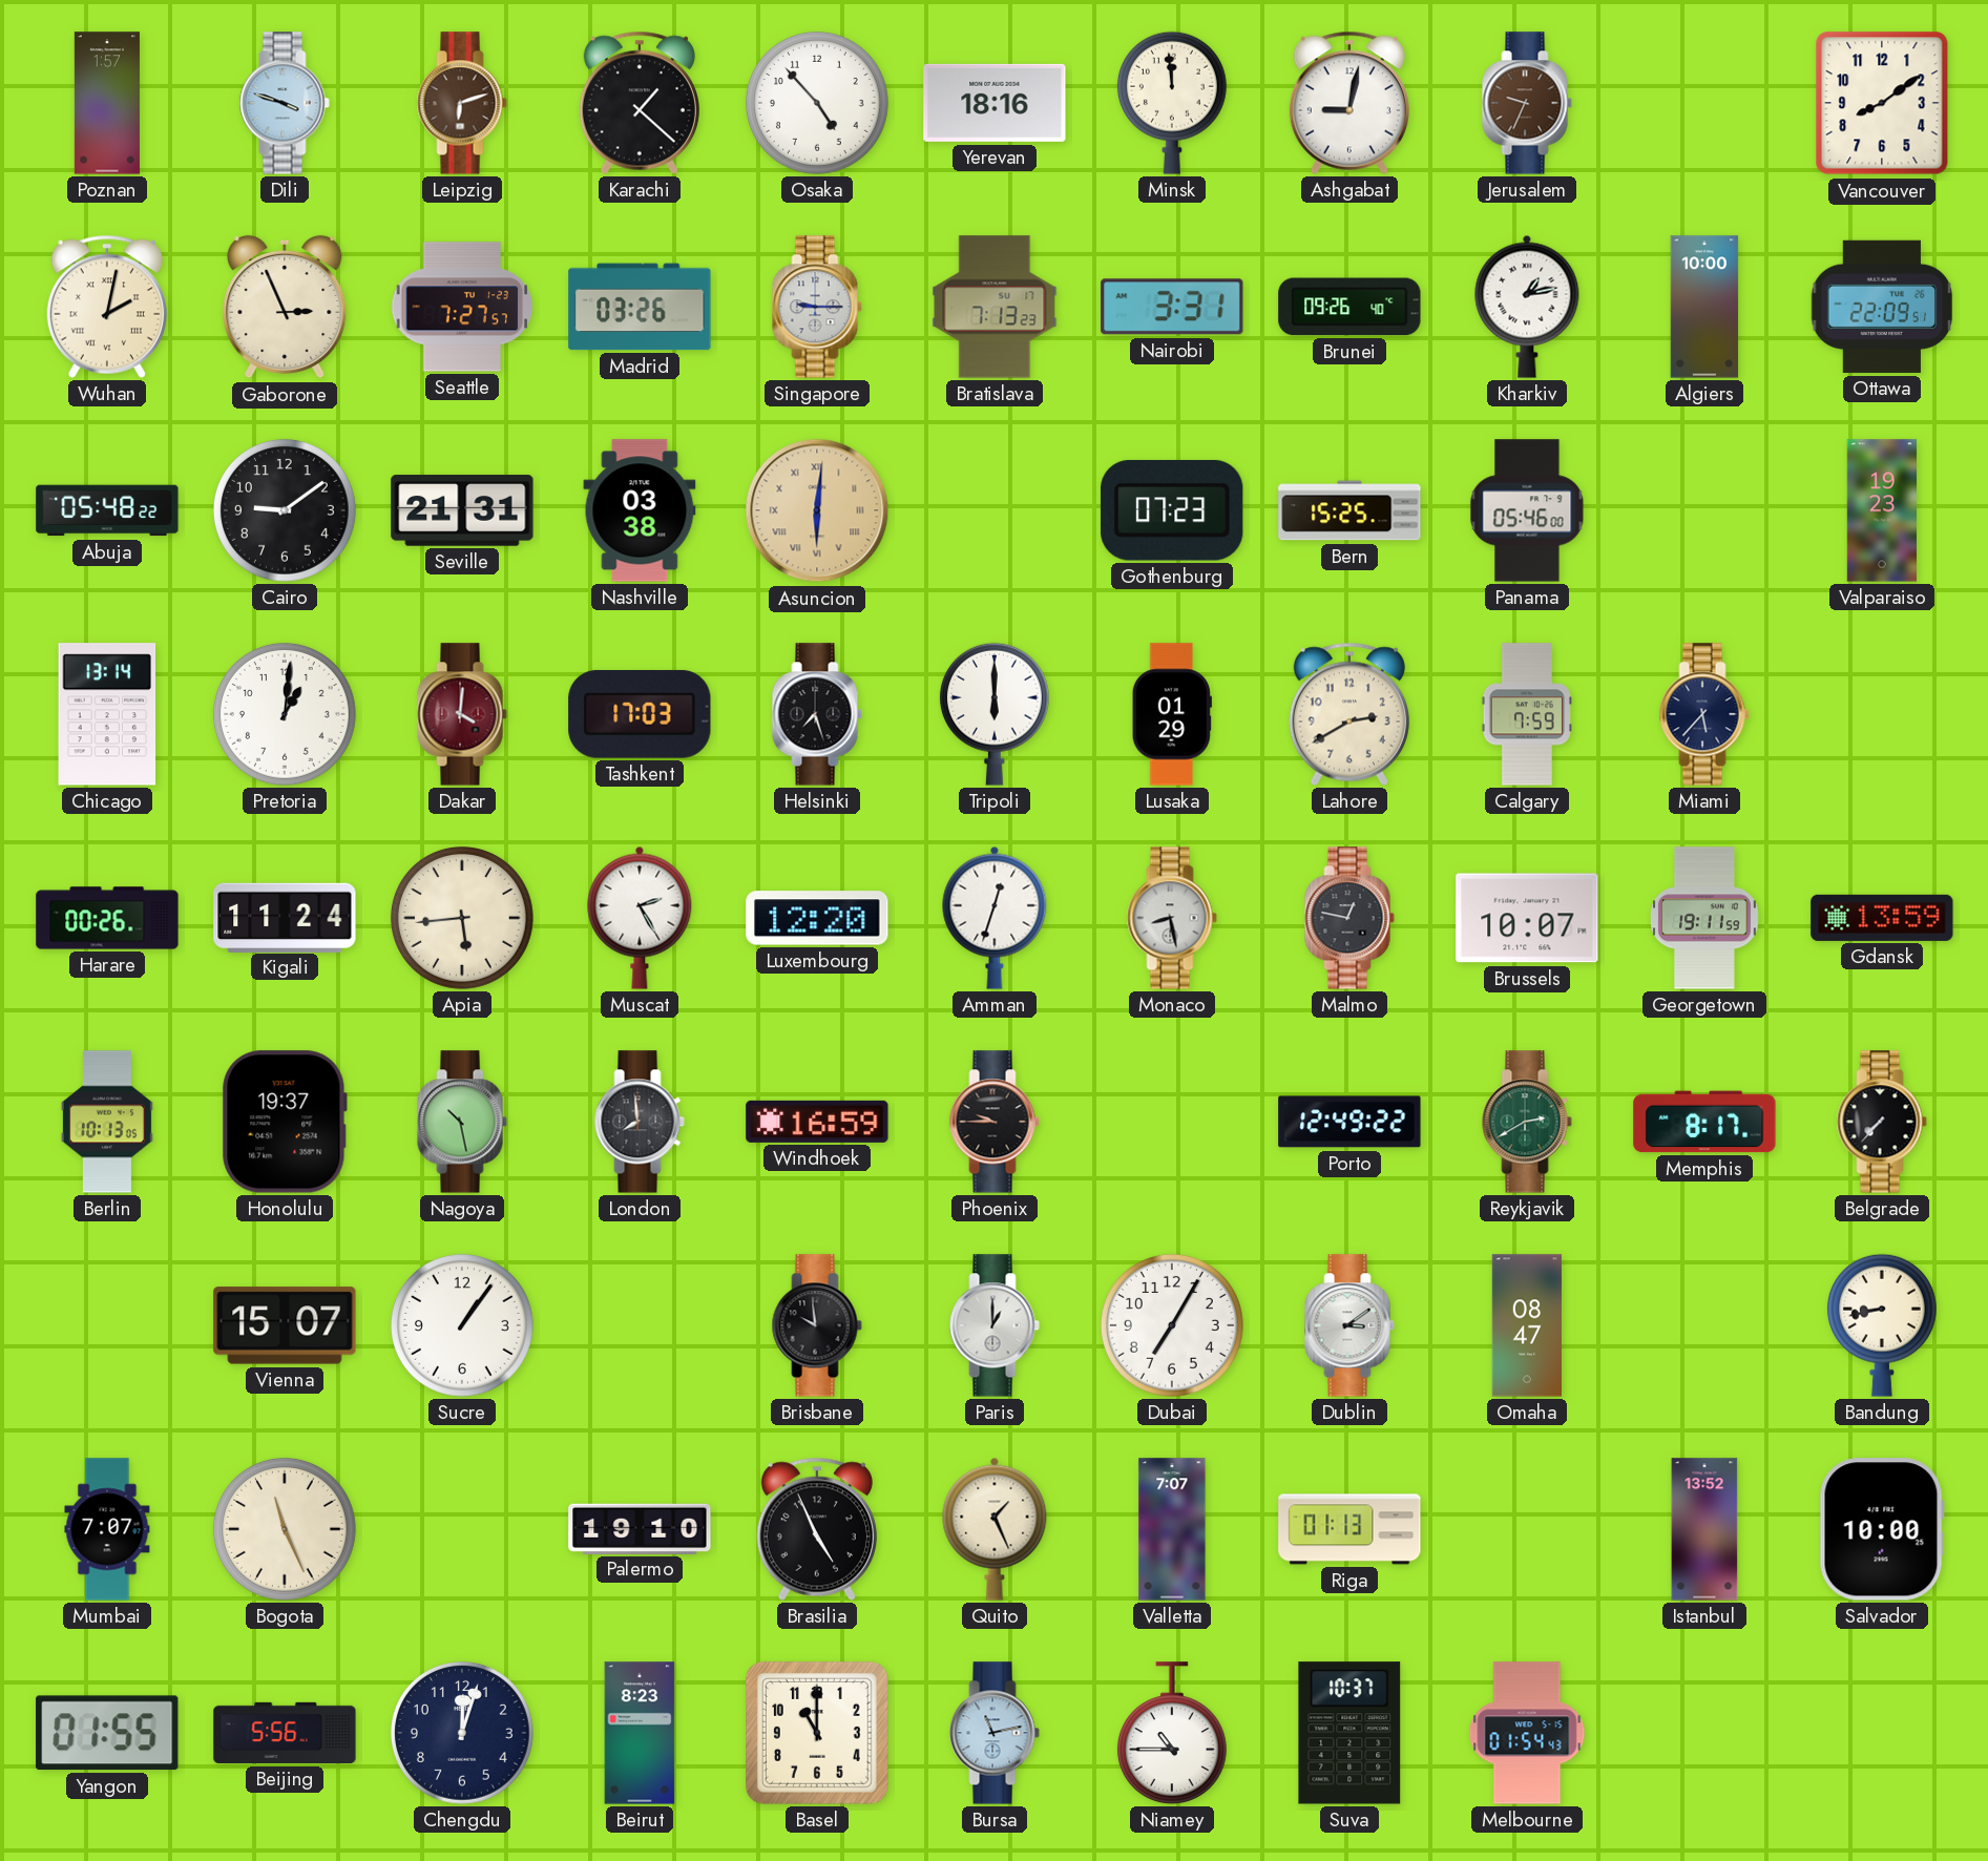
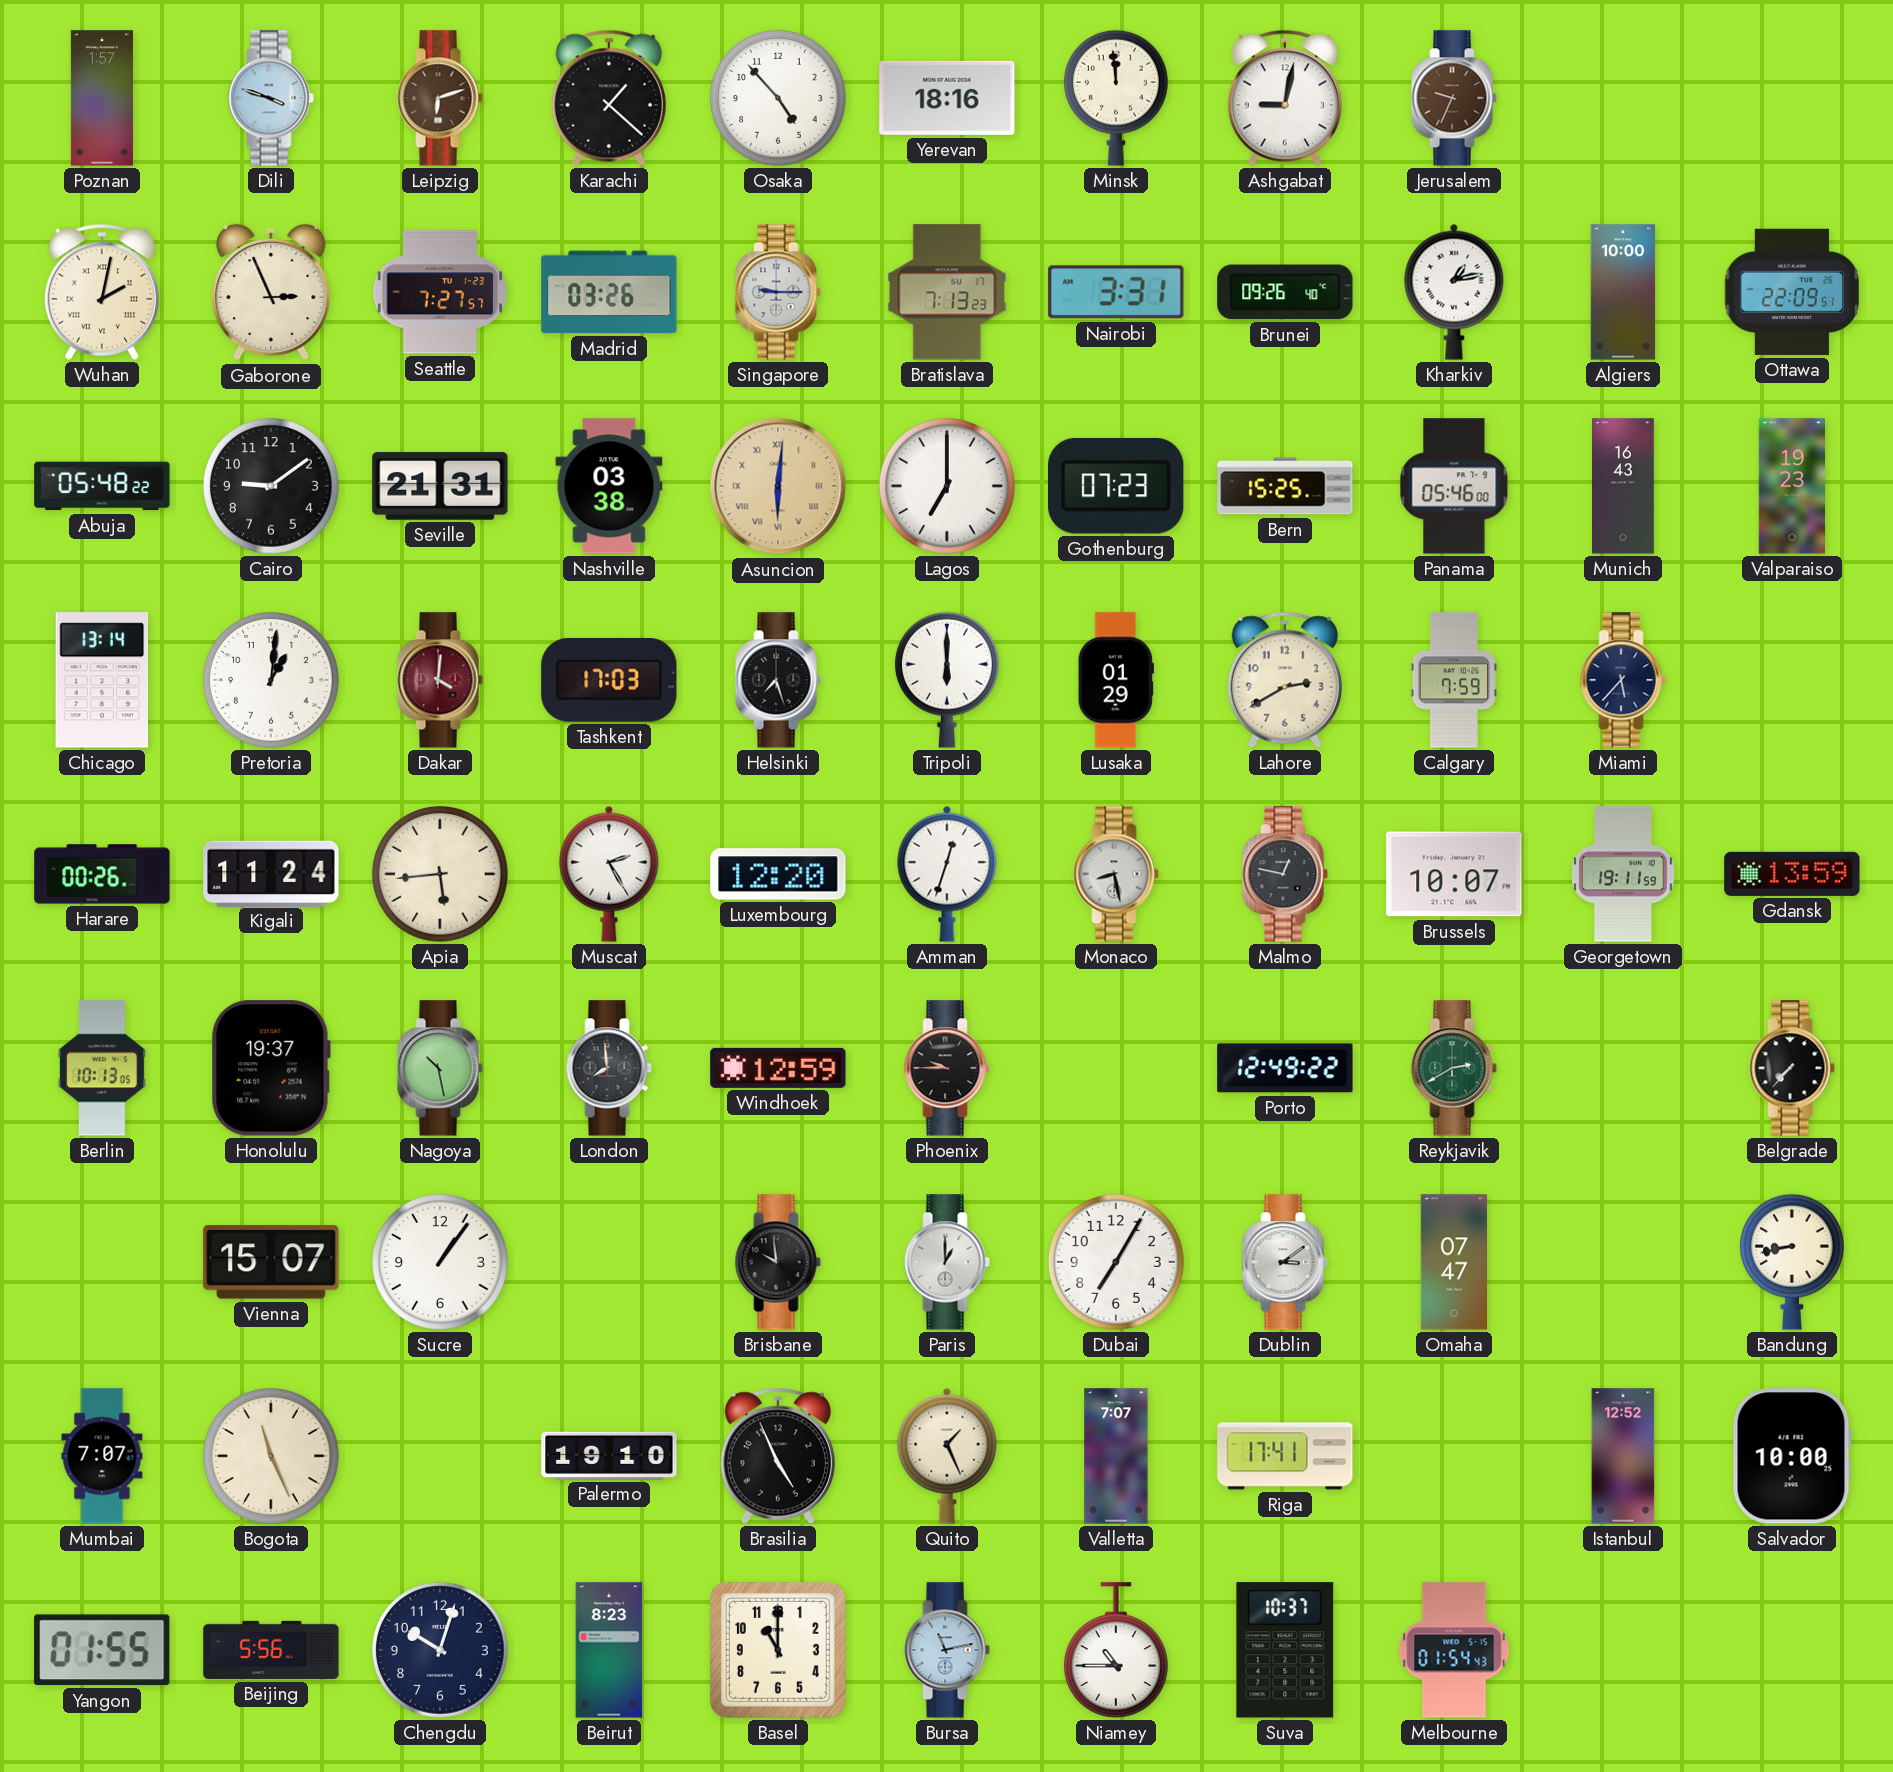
Vancouver: 8:09 -> none (1882, 103)
Lagos: none -> 7:00 (947, 486)
Munich: none -> 16:43 (1624, 486)
Windhoek: 16:59 -> 12:59 (778, 1068)
Memphis: 8:17 -> none (1704, 1122)
Omaha: 08:47 -> 07:47 (1453, 1262)
Riga: 01:13 -> 17:41 (1285, 1456)
Istanbul: 13:52 -> 12:52 (1623, 1456)
Chengdu: 12:03 -> 10:03 (440, 1650)
